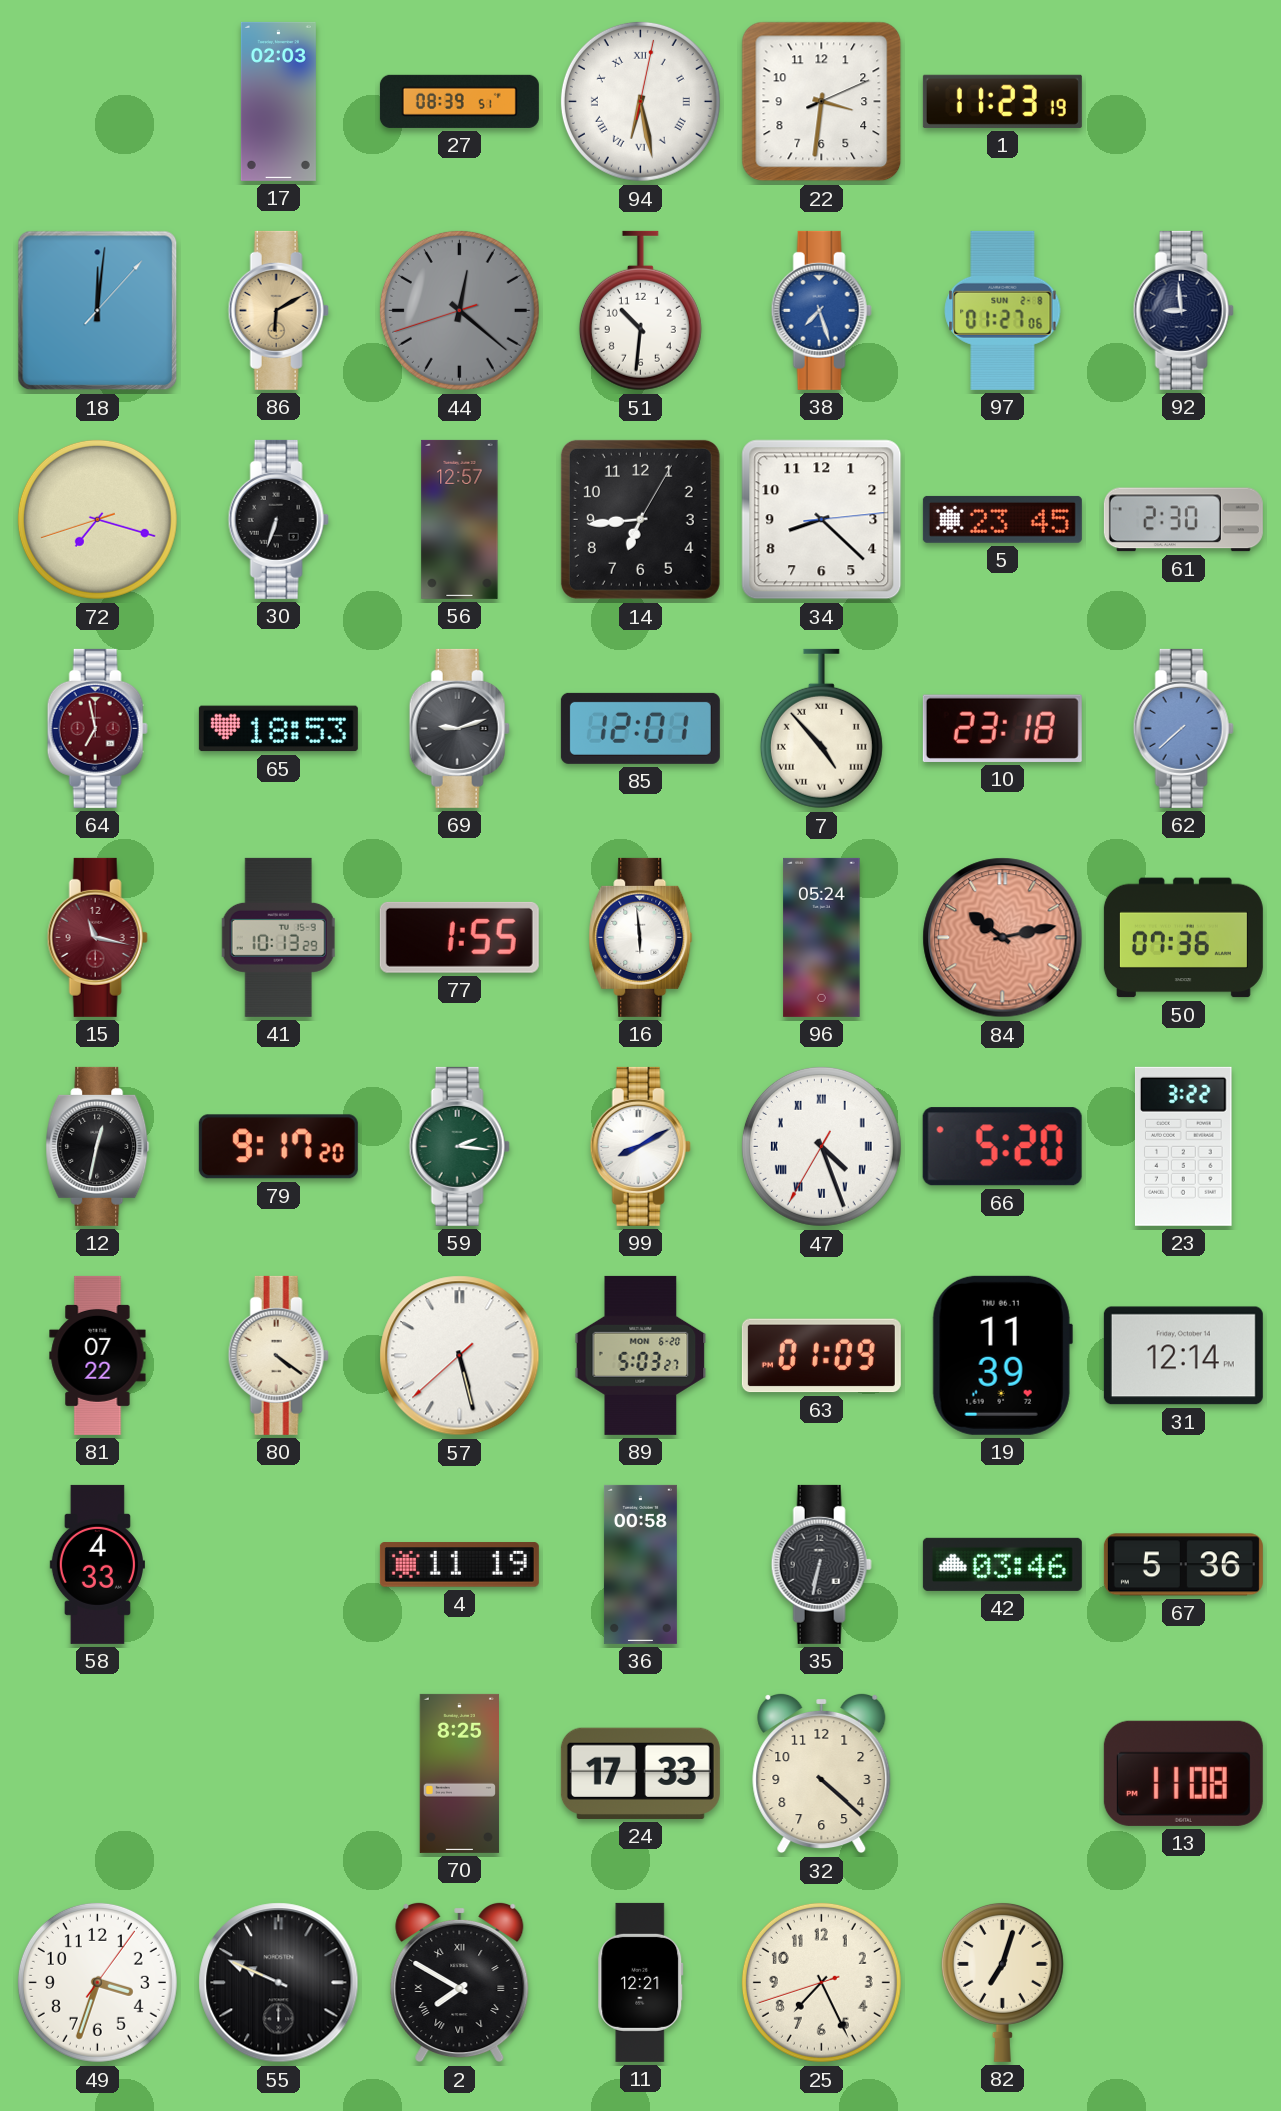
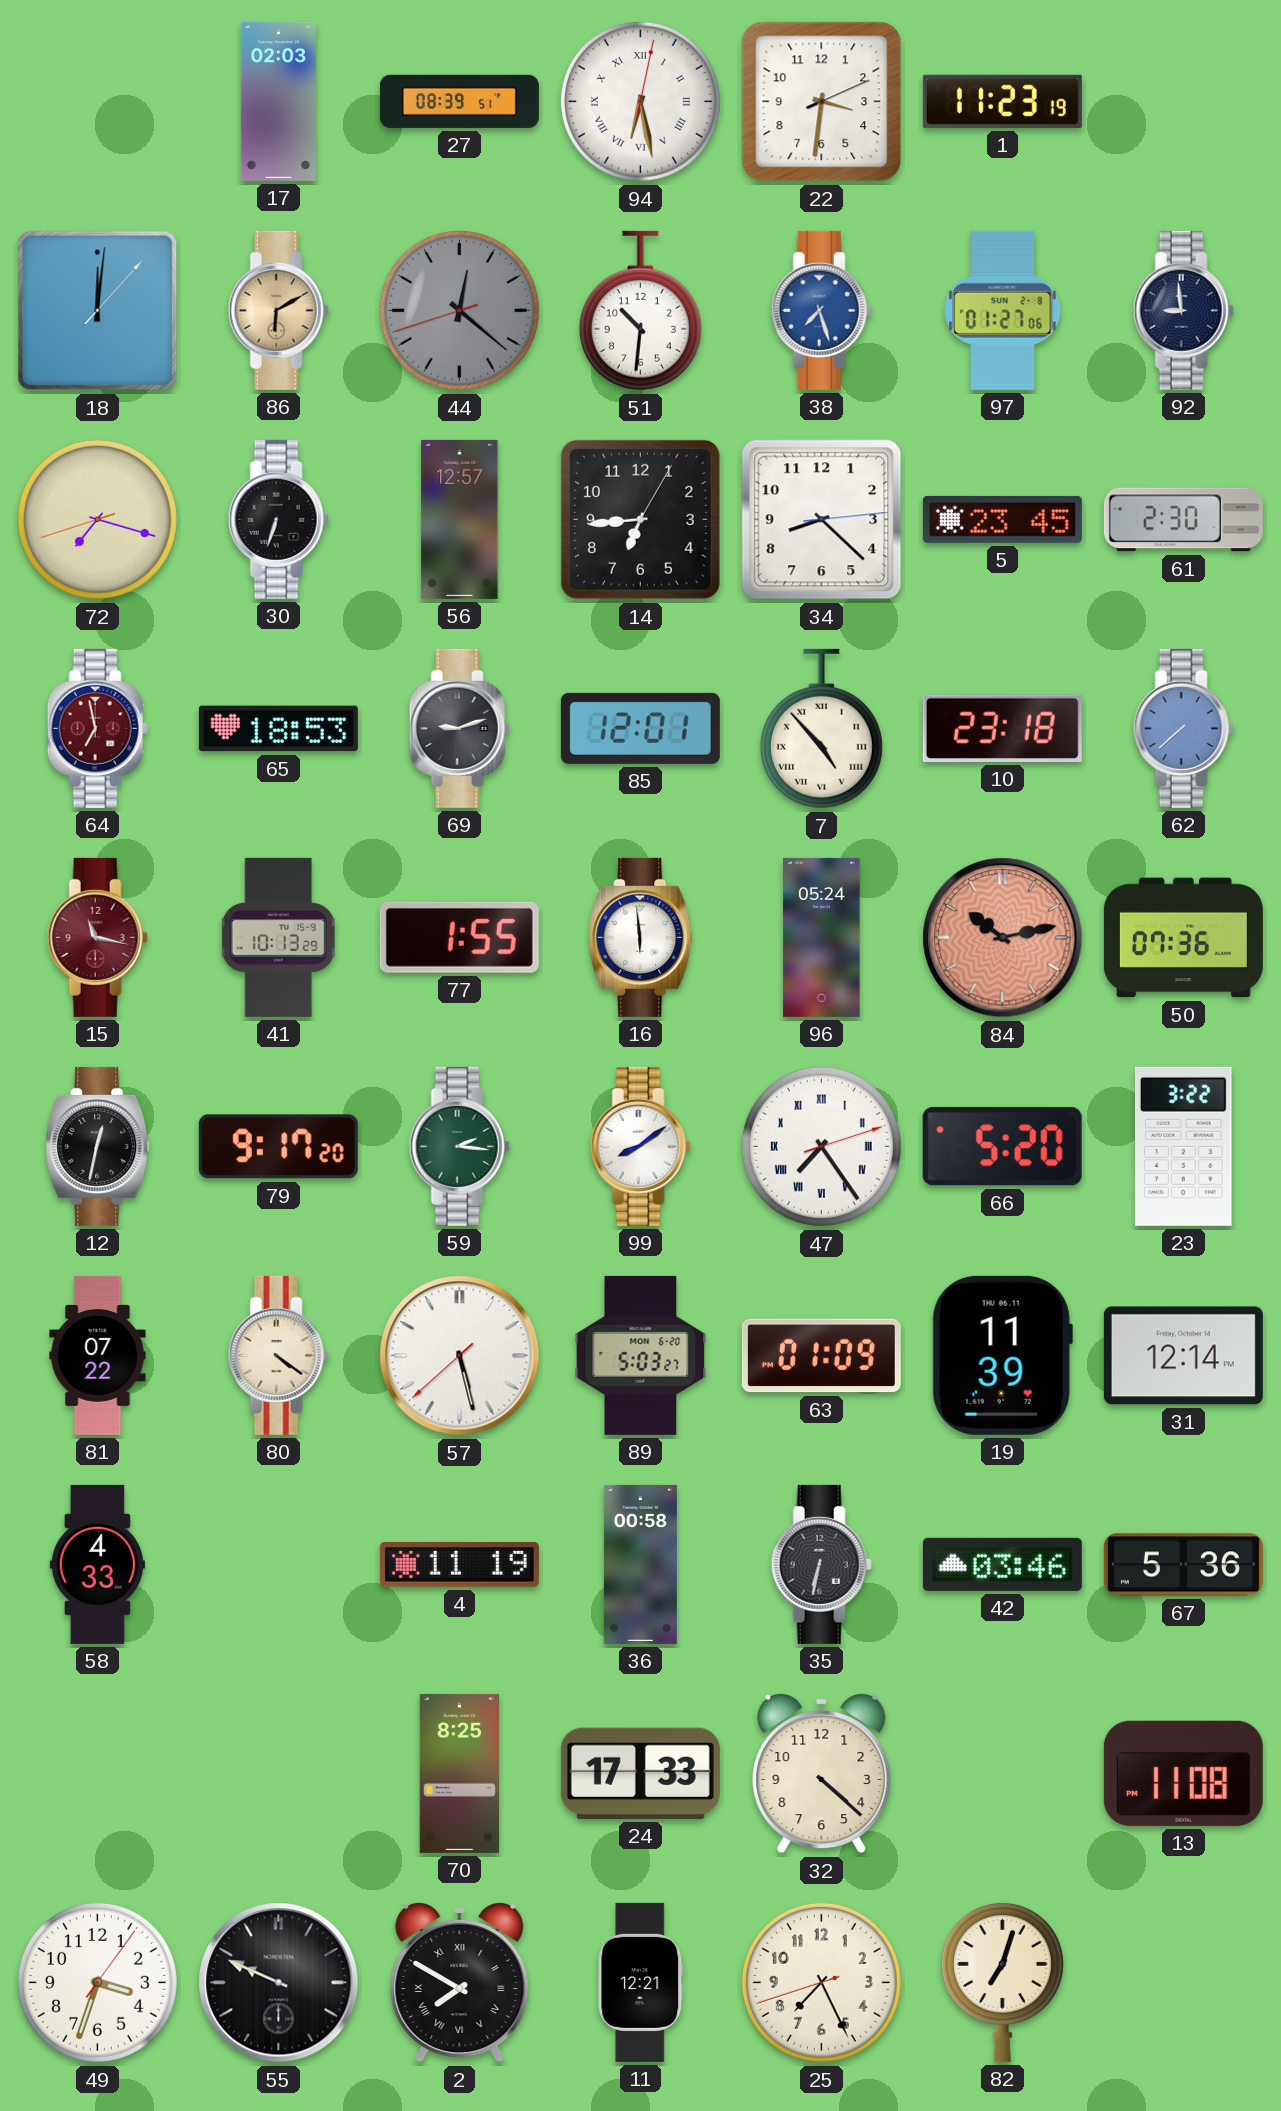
99: 8:10 -> 8:09 (640, 1146)
47: 4:26 -> 7:24 (821, 1146)
